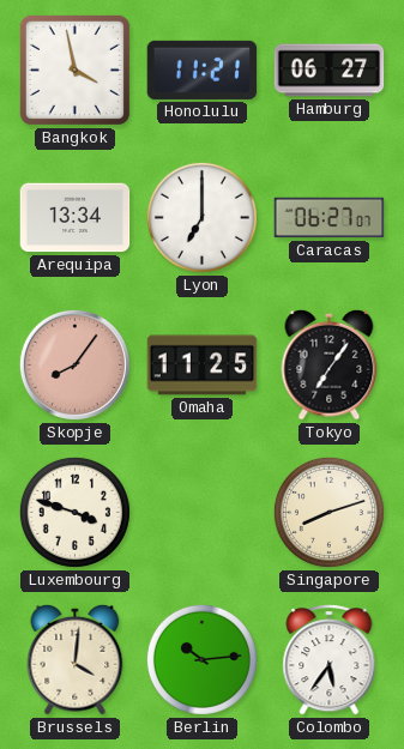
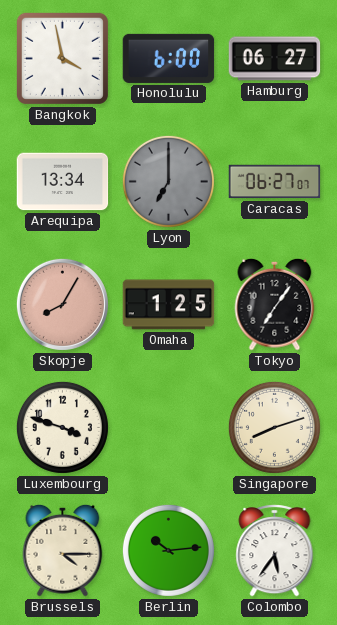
Honolulu: 11:21 -> 6:00 (169, 58)
Lyon dial: white -> grey (168, 181)
Skopje: 8:06 -> 8:05 (62, 304)
Omaha: 11:25 -> 1:25 (169, 305)
Brussels: 4:01 -> 4:15 (63, 550)
